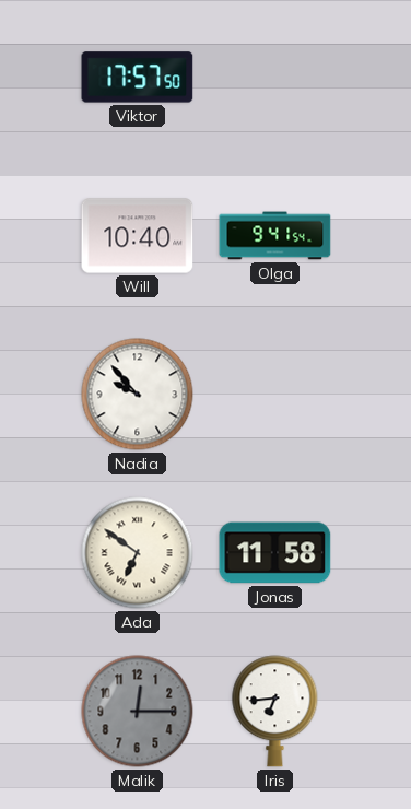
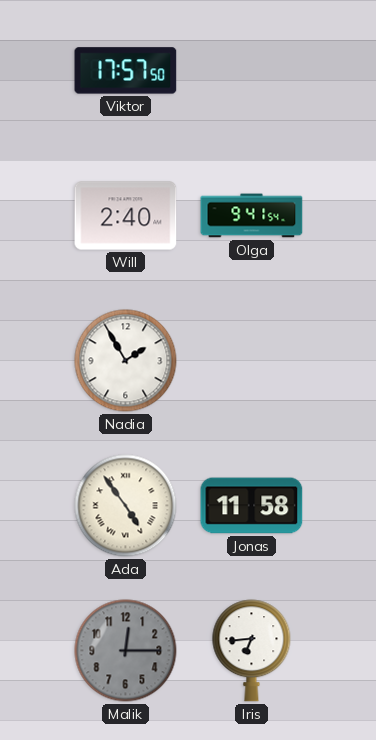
Will: 10:40 -> 2:40 (126, 216)
Nadia: 9:53 -> 1:55 (126, 361)
Ada: 6:51 -> 4:54 (126, 506)
